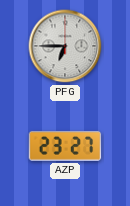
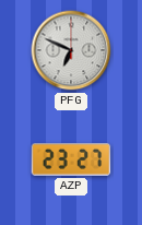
PFG: 6:45 -> 6:49 (71, 50)
